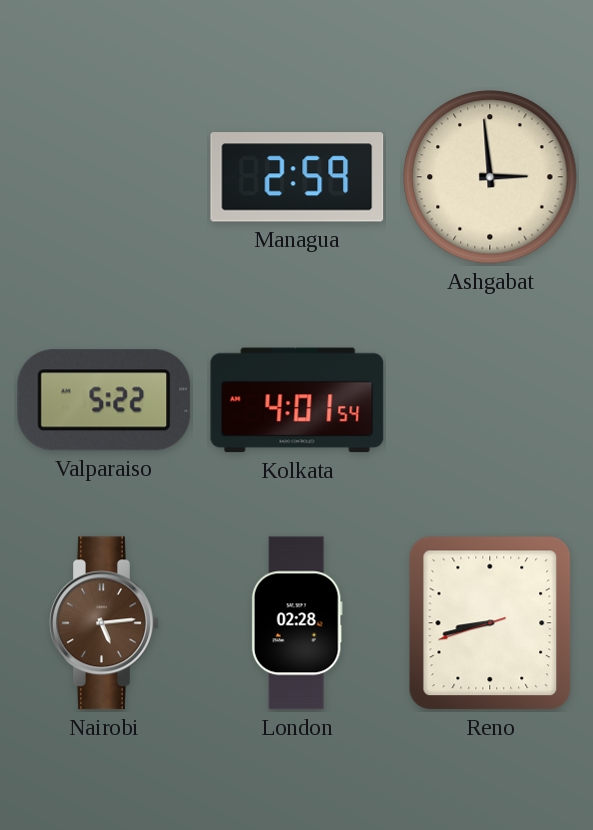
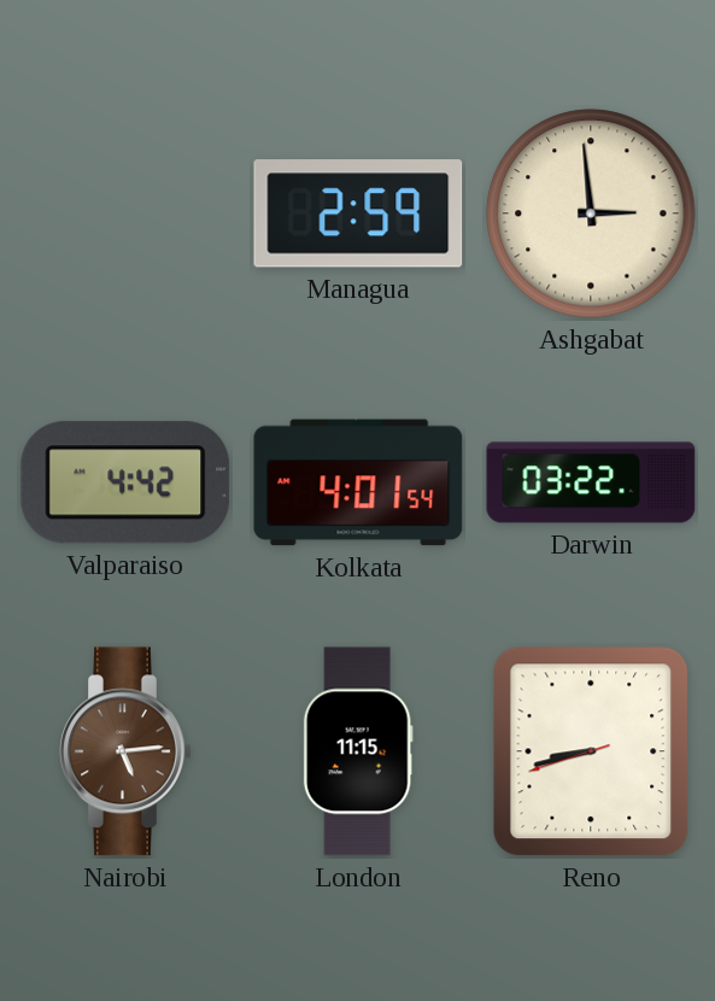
Valparaiso: 5:22 -> 4:42 (125, 482)
Darwin: none -> 03:22 (591, 482)
London: 02:28 -> 11:15 (358, 751)
